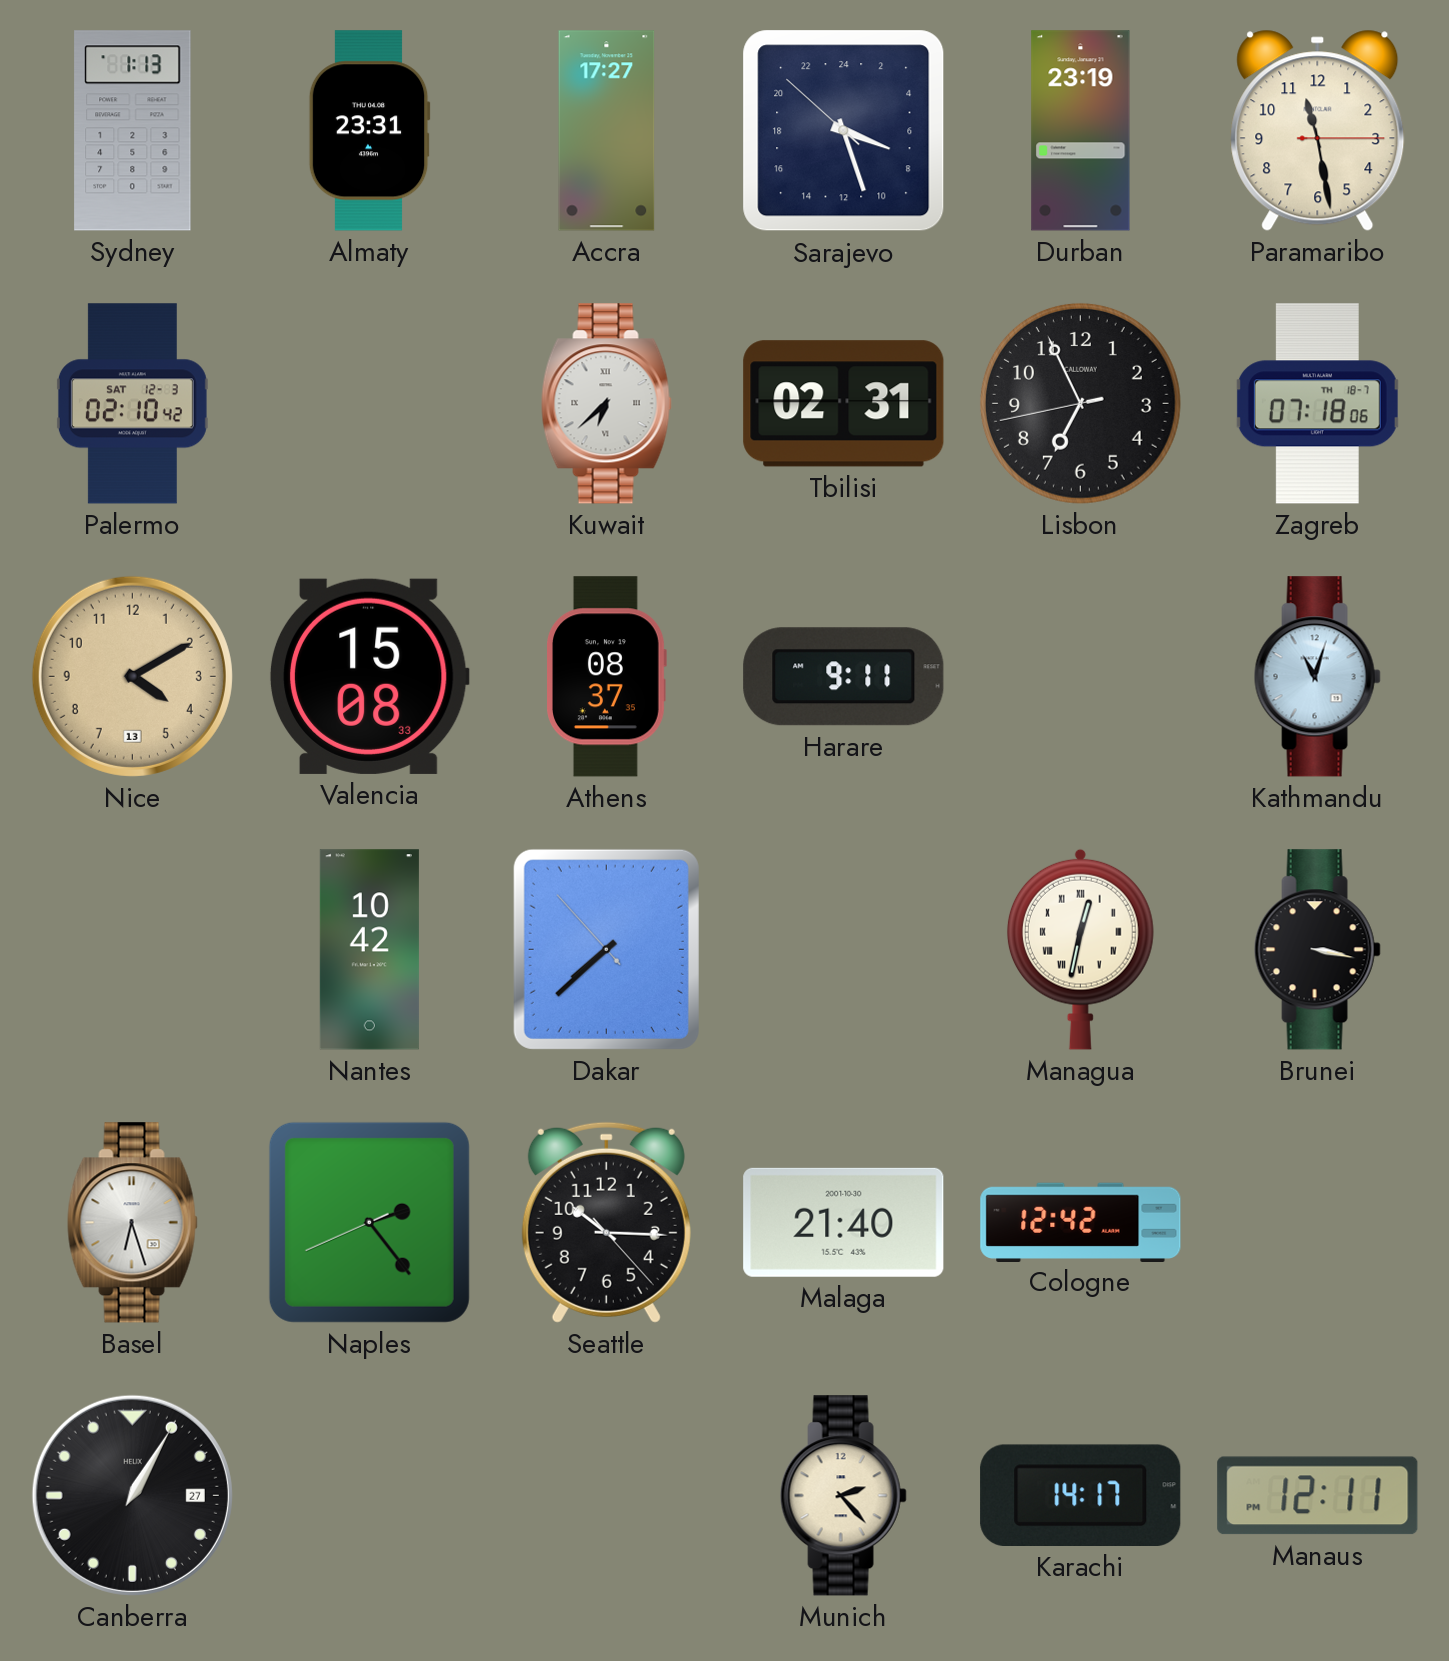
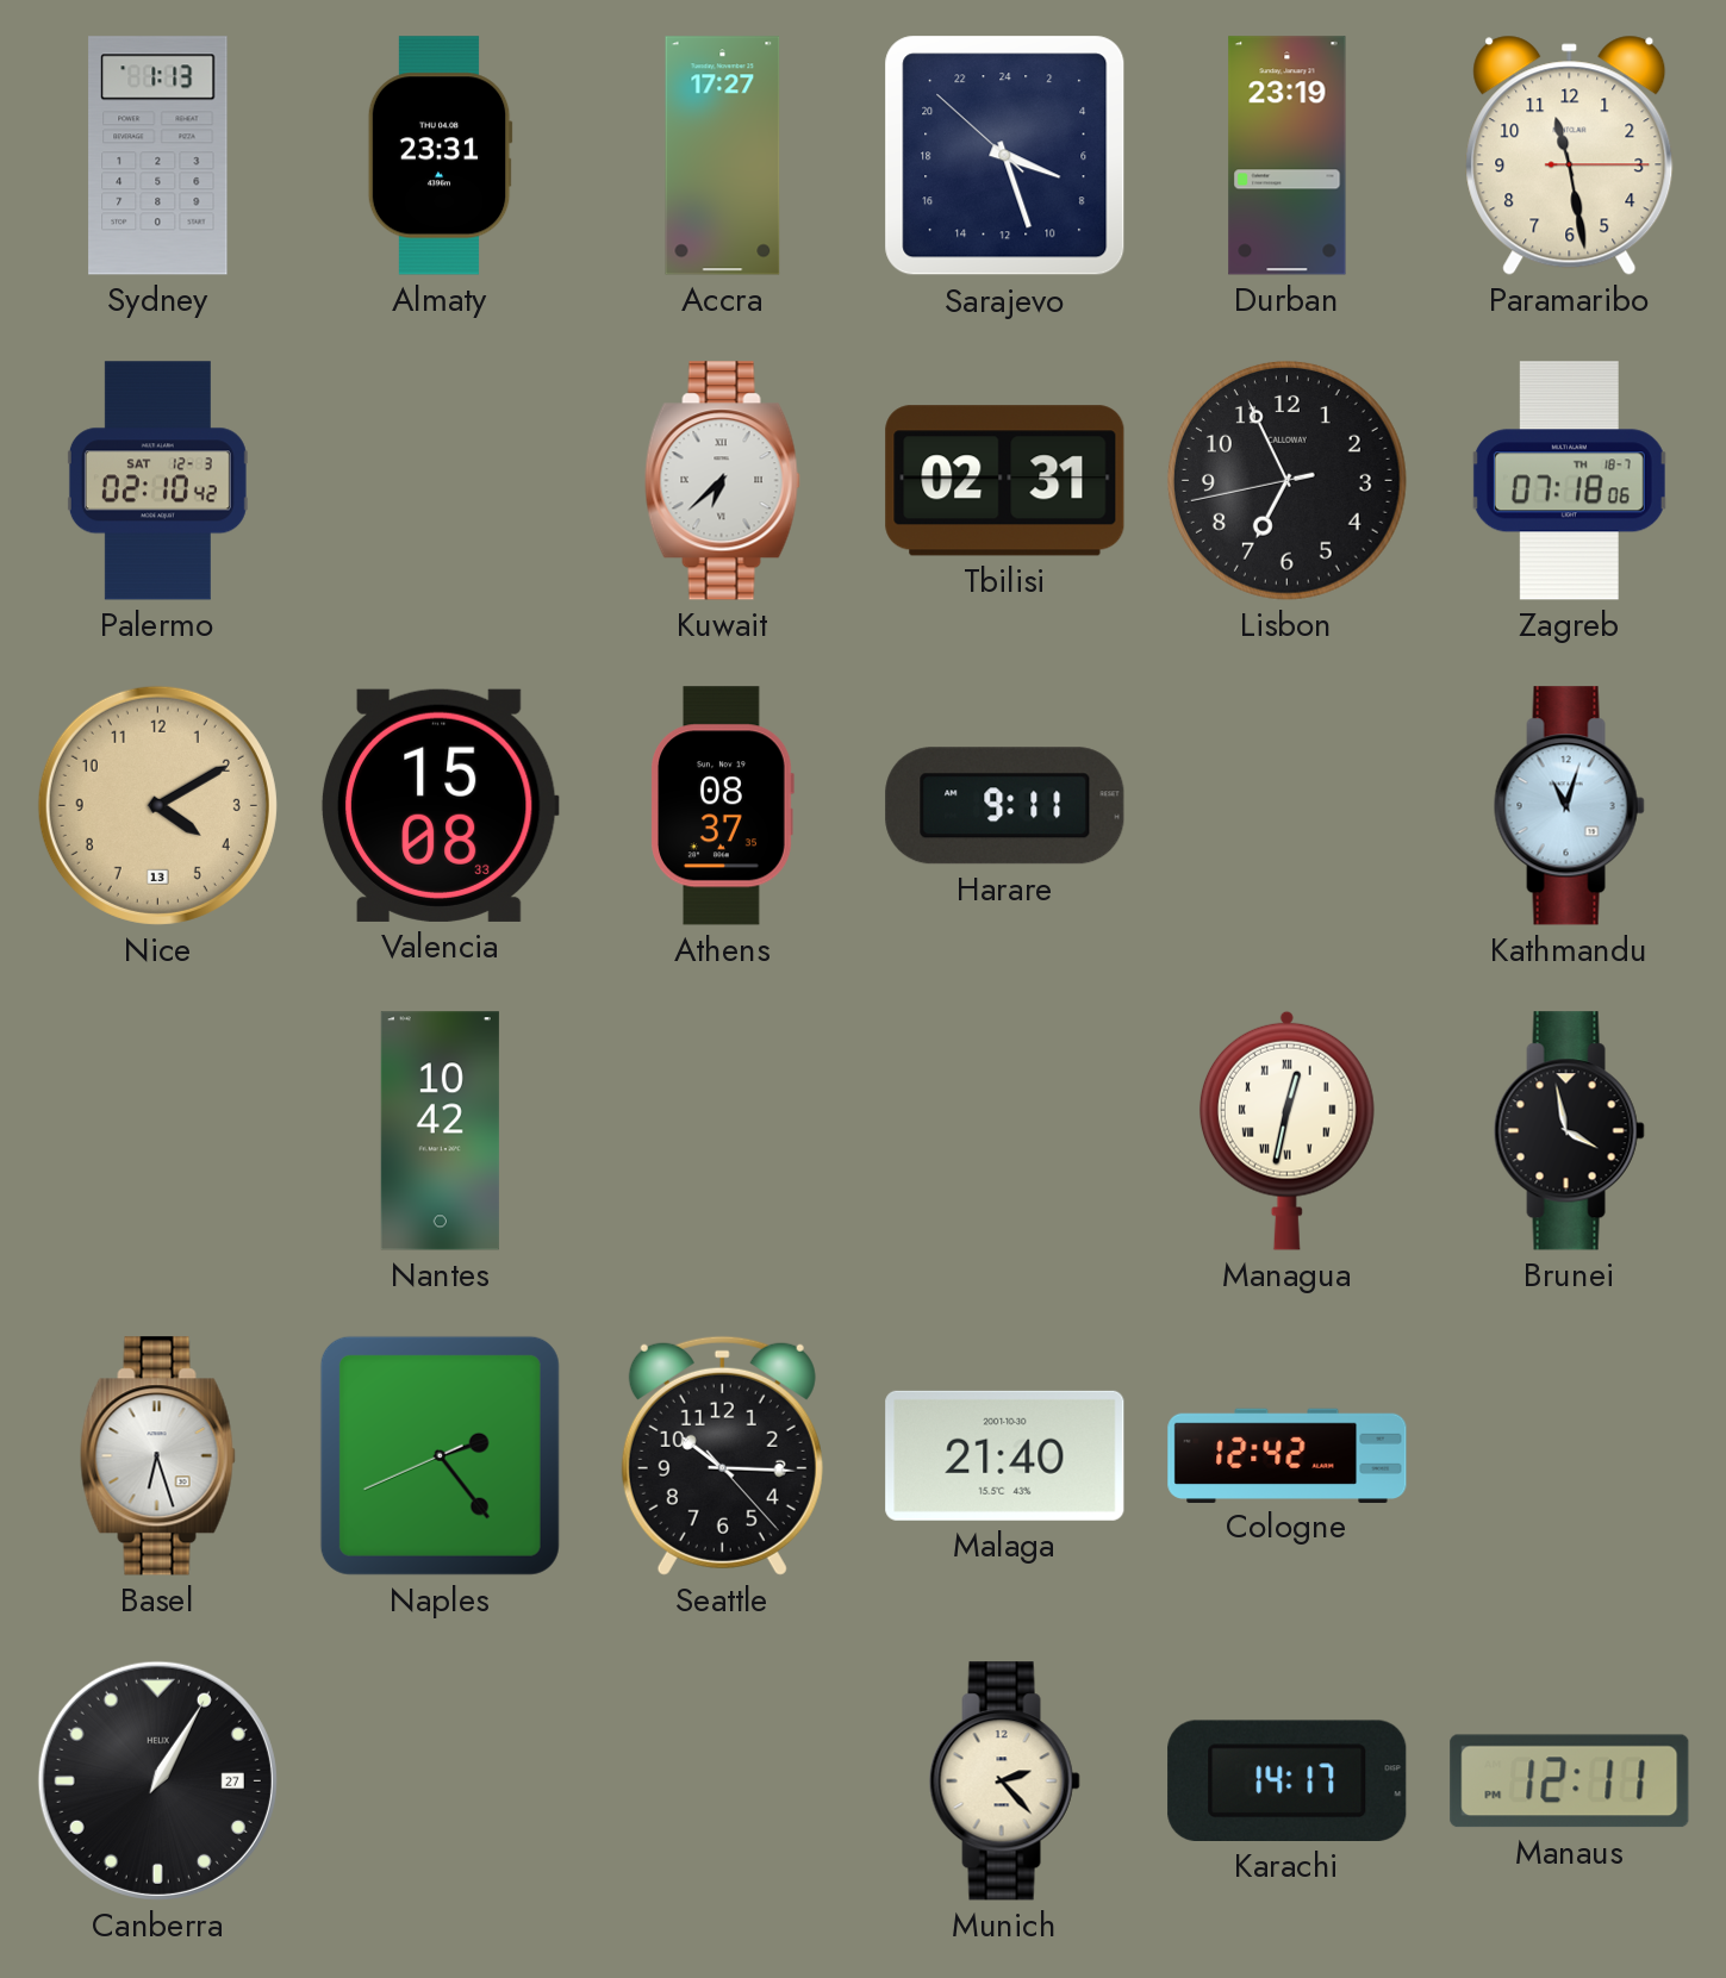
Dakar: 7:37 -> none (606, 949)
Brunei: 3:17 -> 3:58 (1569, 1131)
